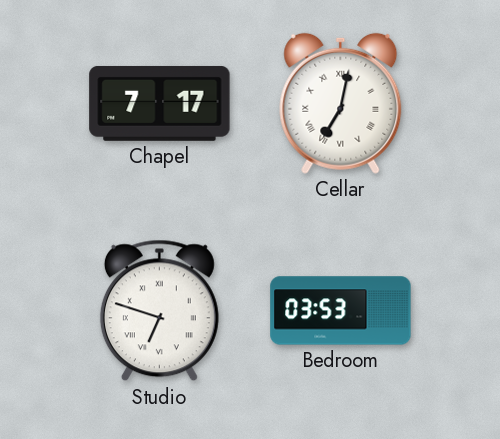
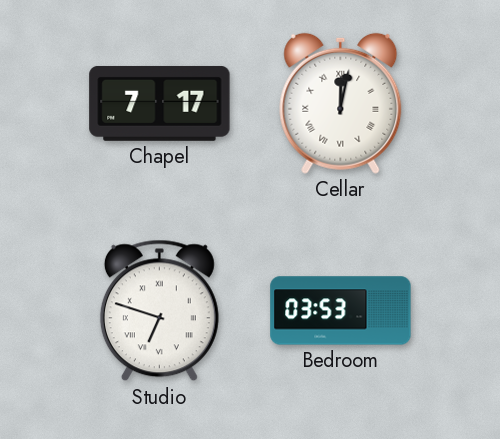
Cellar: 7:02 -> 12:02 (341, 103)
